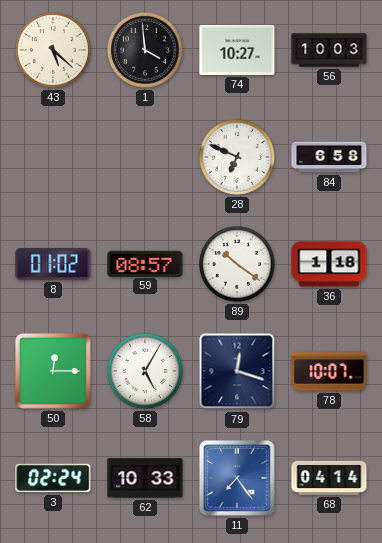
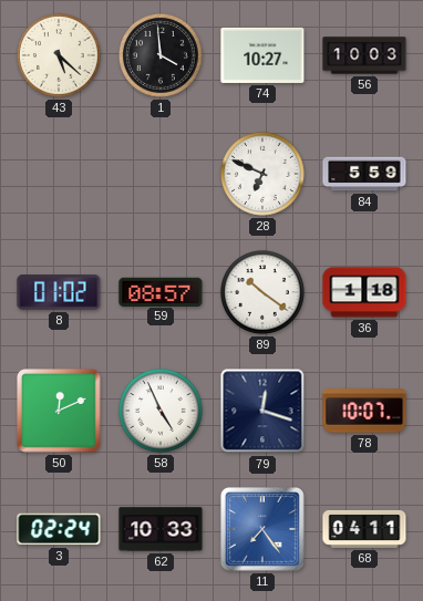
84: 6:58 -> 5:59 (364, 174)
50: 12:15 -> 12:11 (60, 412)
58: 5:05 -> 4:56 (162, 412)
68: 04:14 -> 04:11 (364, 529)
